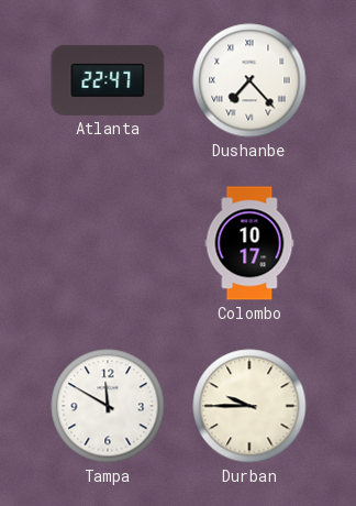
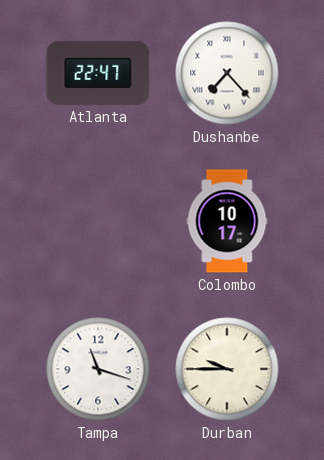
Tampa: 11:50 -> 11:18 (98, 369)
